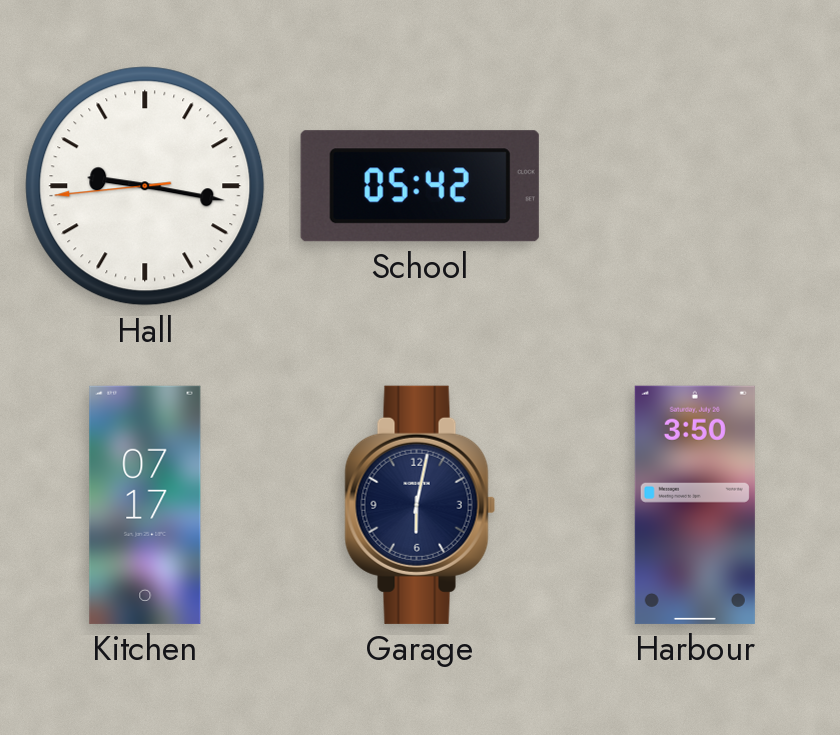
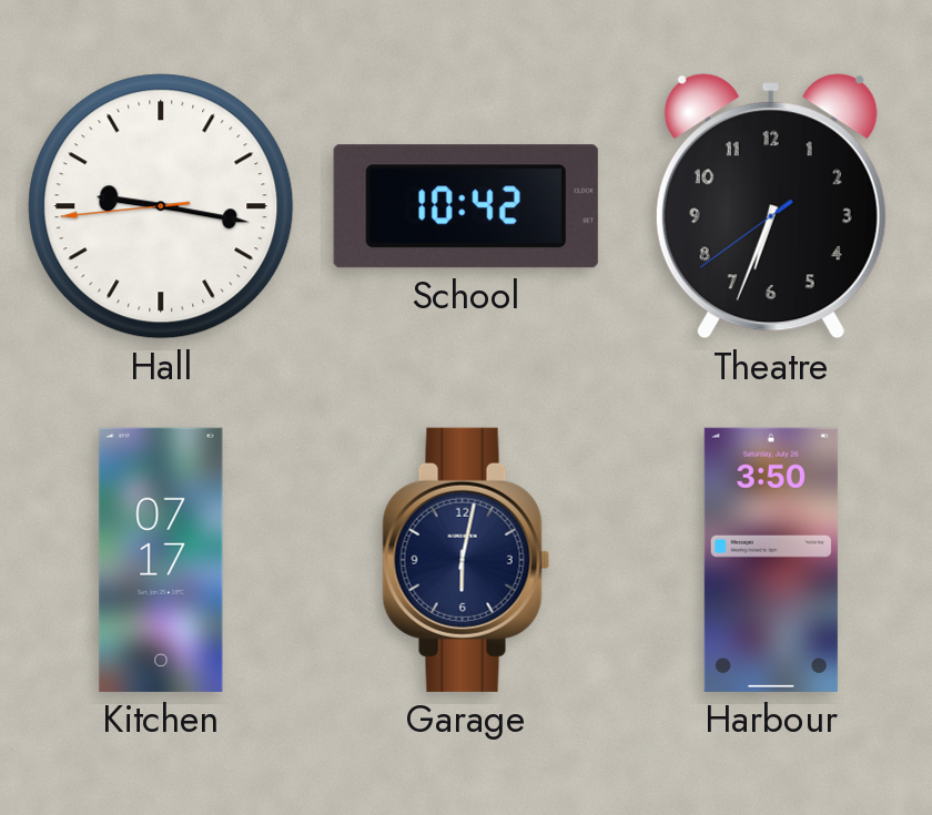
School: 05:42 -> 10:42 (466, 206)
Theatre: none -> 6:33 (771, 206)
